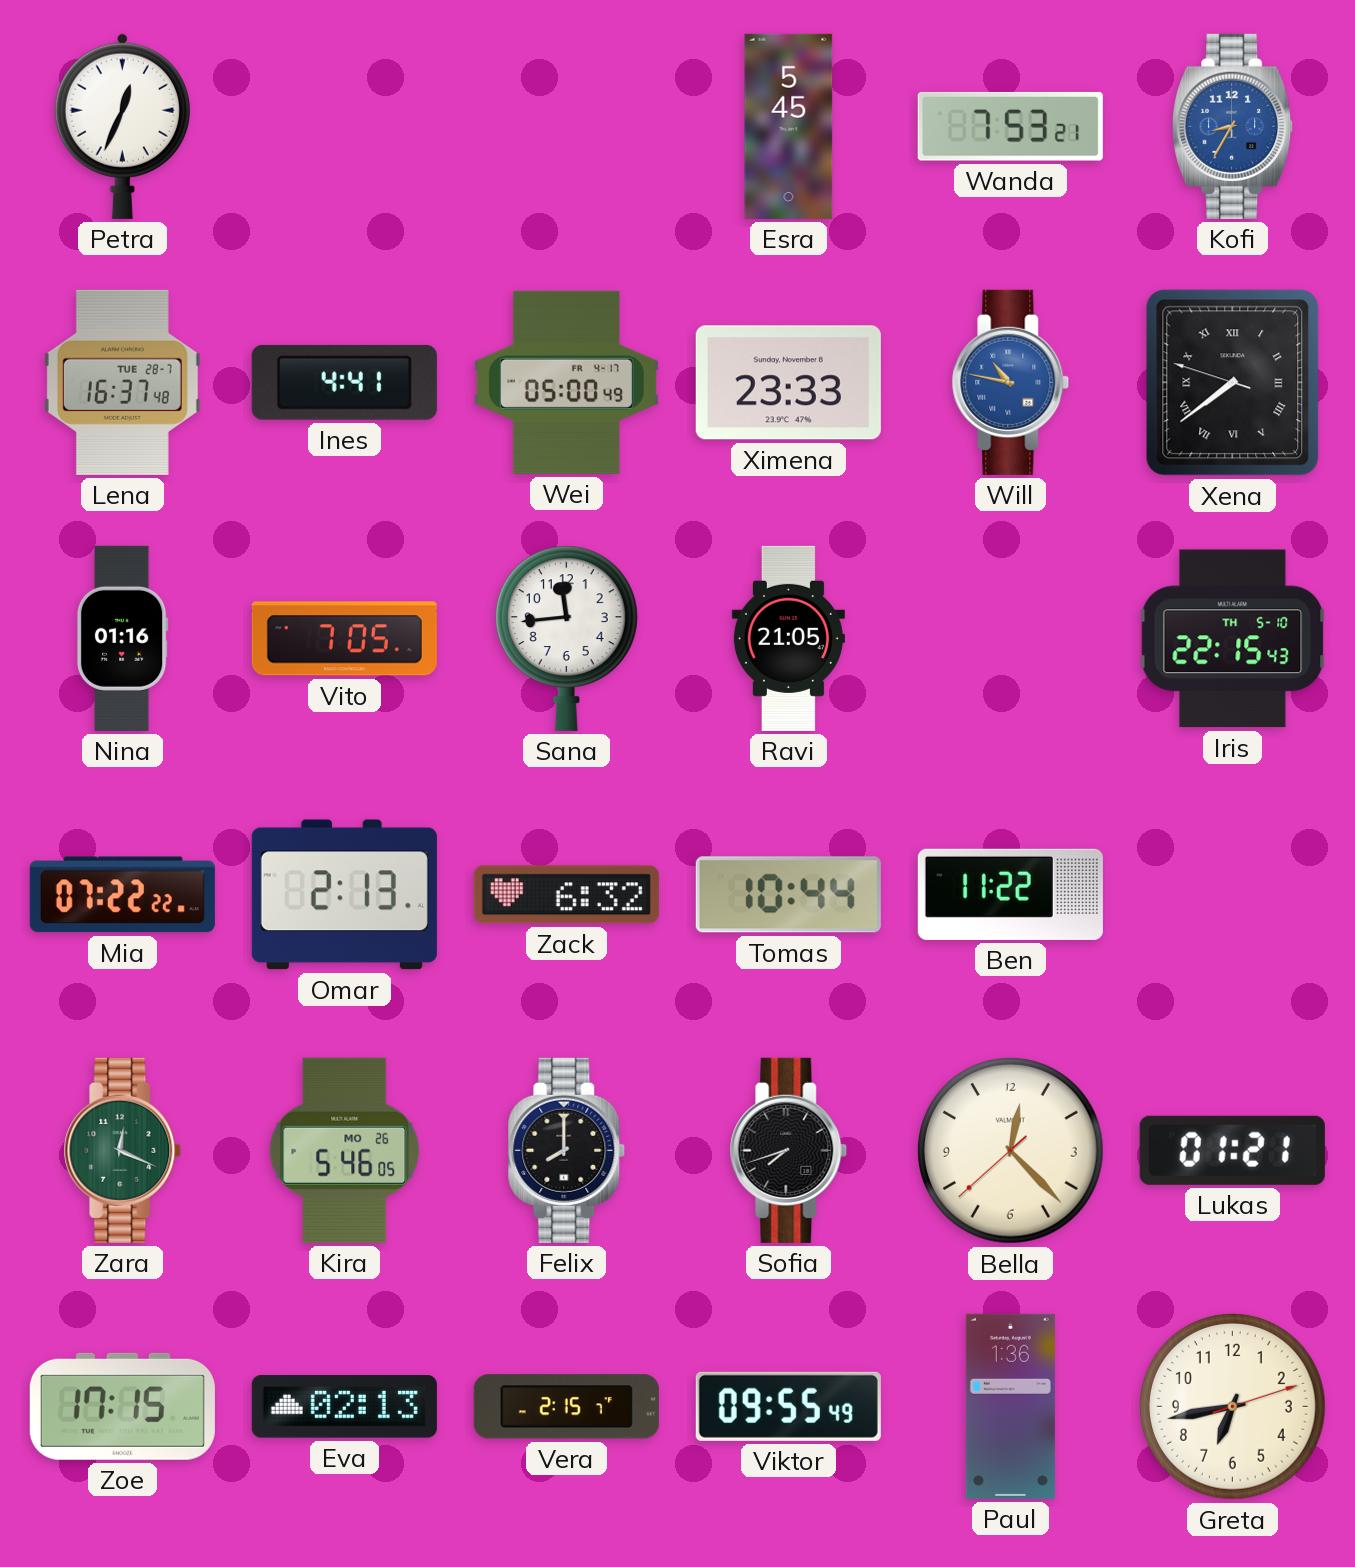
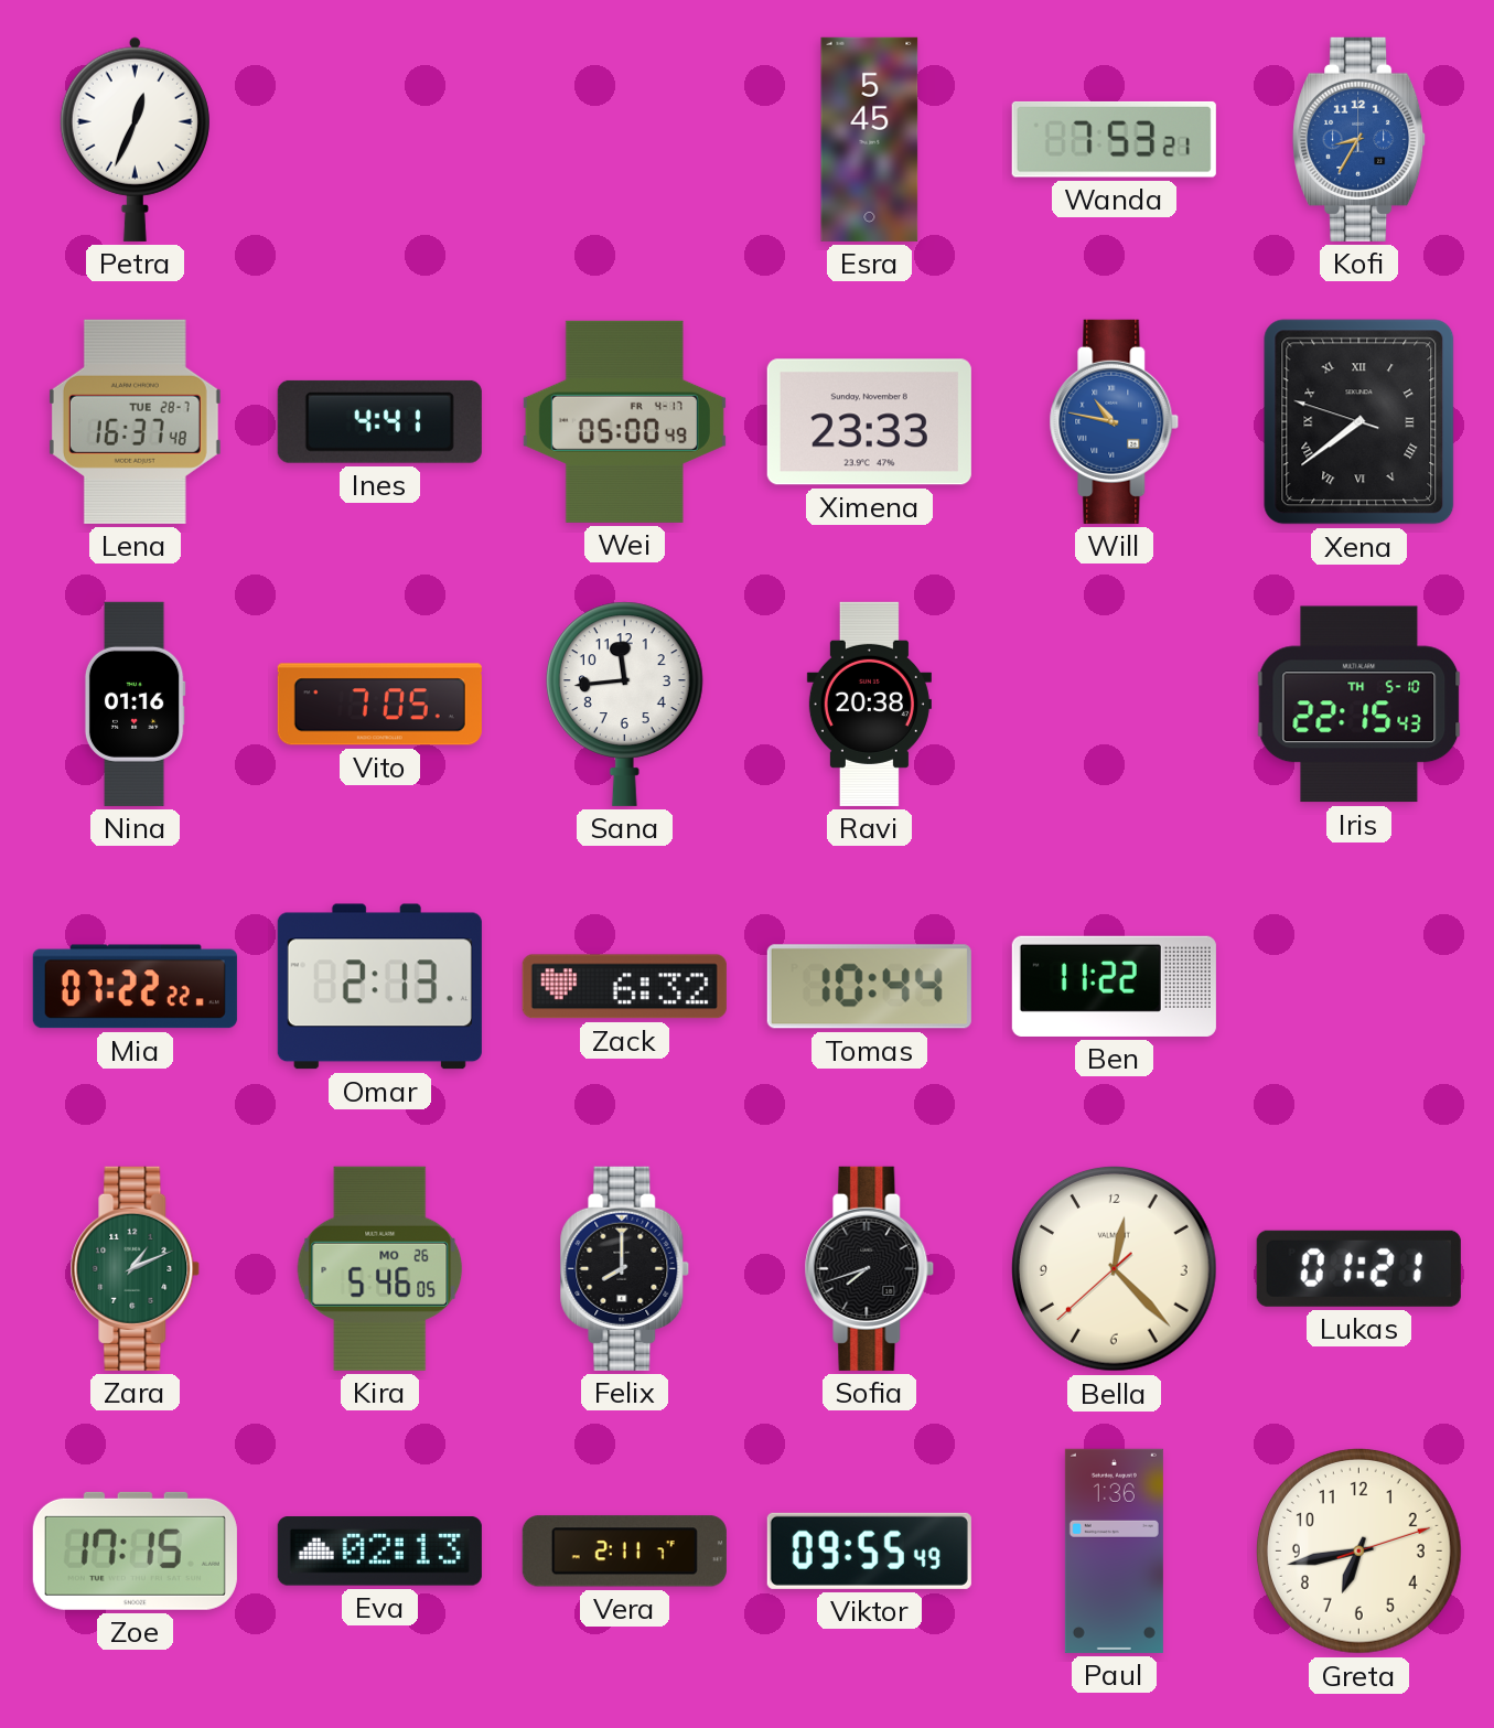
Ravi: 21:05 -> 20:38 (869, 704)
Zara: 12:19 -> 1:11 (136, 1268)
Vera: 2:15 -> 2:11 (624, 1552)
